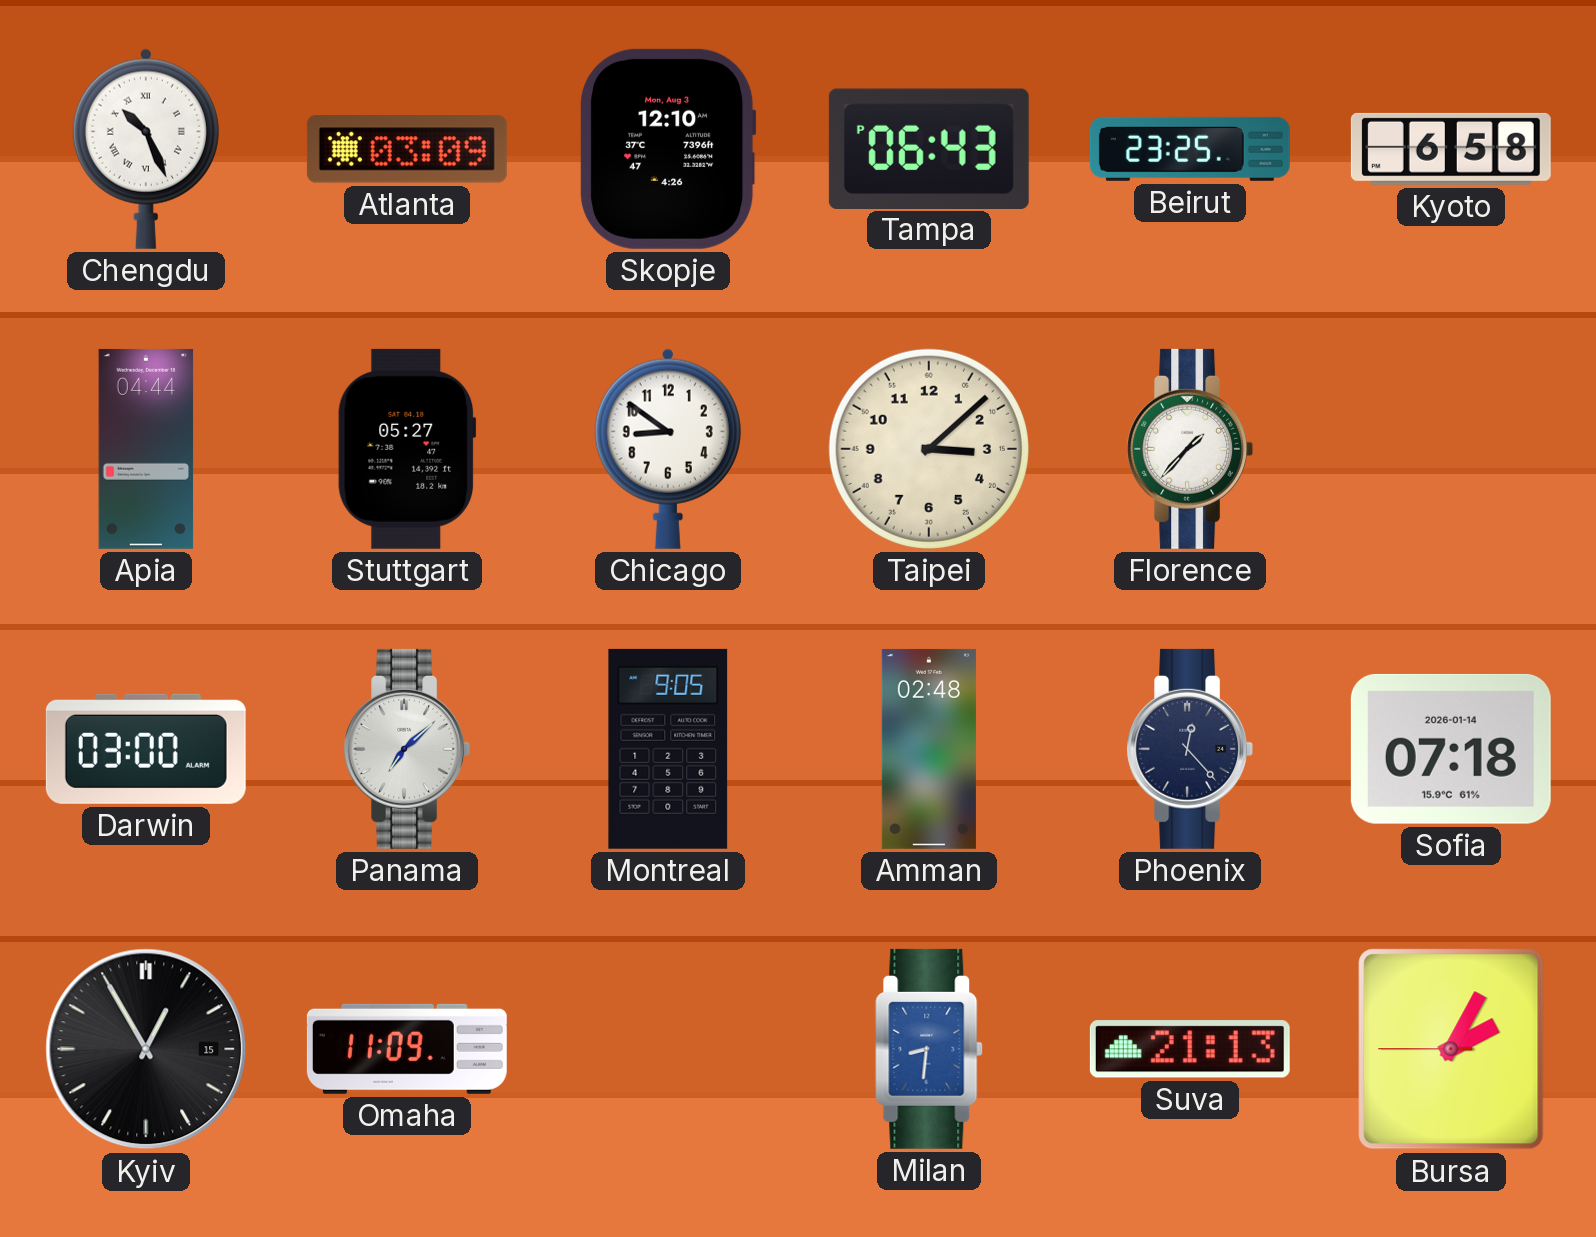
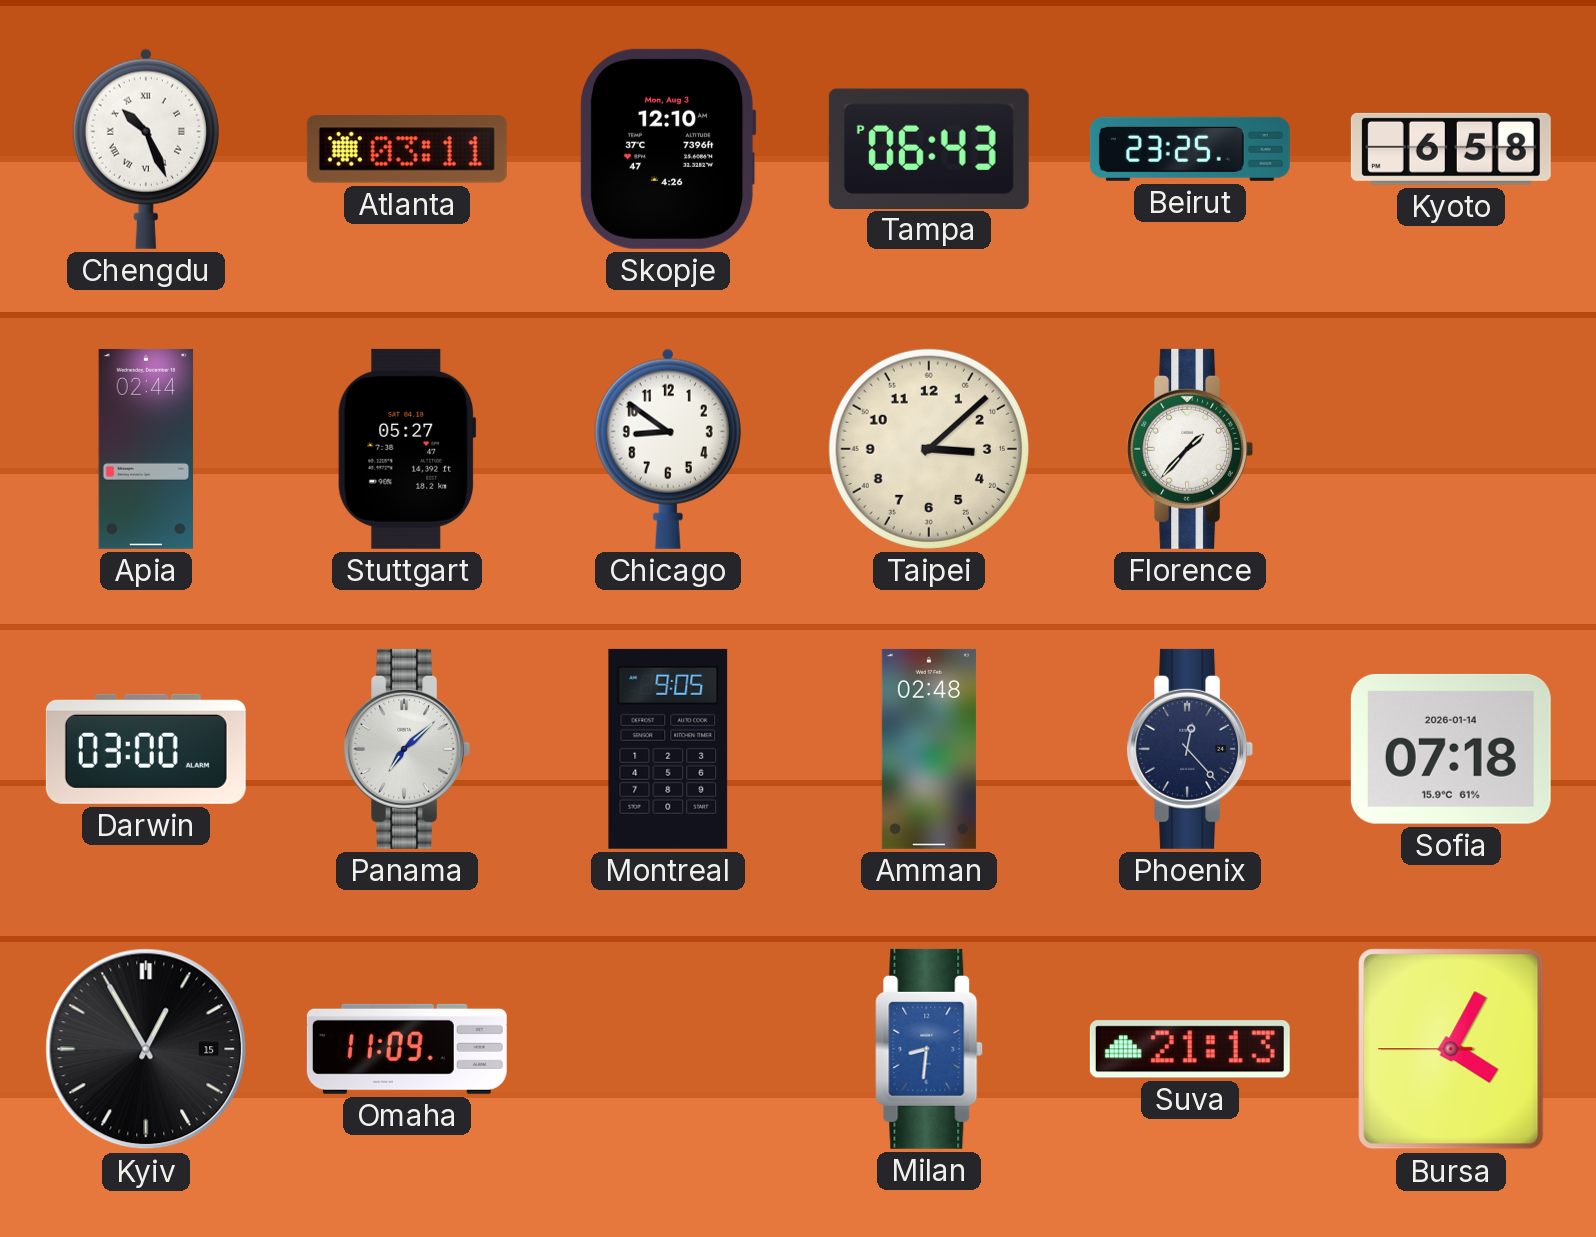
Atlanta: 03:09 -> 03:11 (407, 149)
Apia: 04:44 -> 02:44 (146, 449)
Bursa: 2:04 -> 4:04 (1451, 1049)
